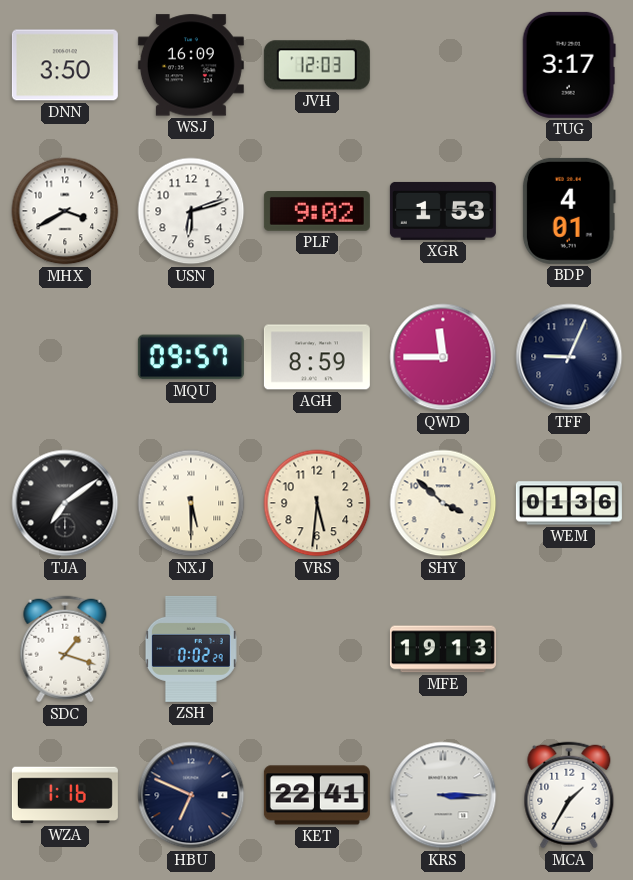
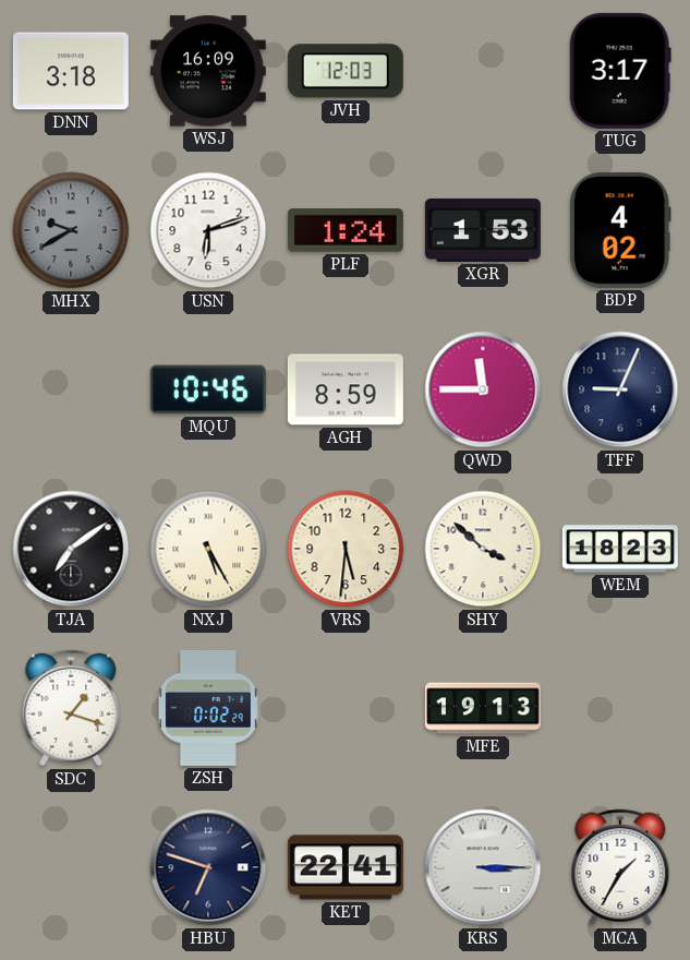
DNN: 3:50 -> 3:18 (71, 71)
MHX: 3:40 -> 9:40 (71, 230)
MHX dial: white -> grey (71, 230)
PLF: 9:02 -> 1:24 (346, 231)
BDP: 4:01 -> 4:02 (620, 230)
MQU: 09:57 -> 10:46 (208, 389)
NXJ: 5:30 -> 5:25 (208, 549)
WEM: 01:36 -> 18:23 (620, 549)
WZA: 1:16 -> none (65, 795)
HBU: 6:49 -> 6:48 (208, 867)
